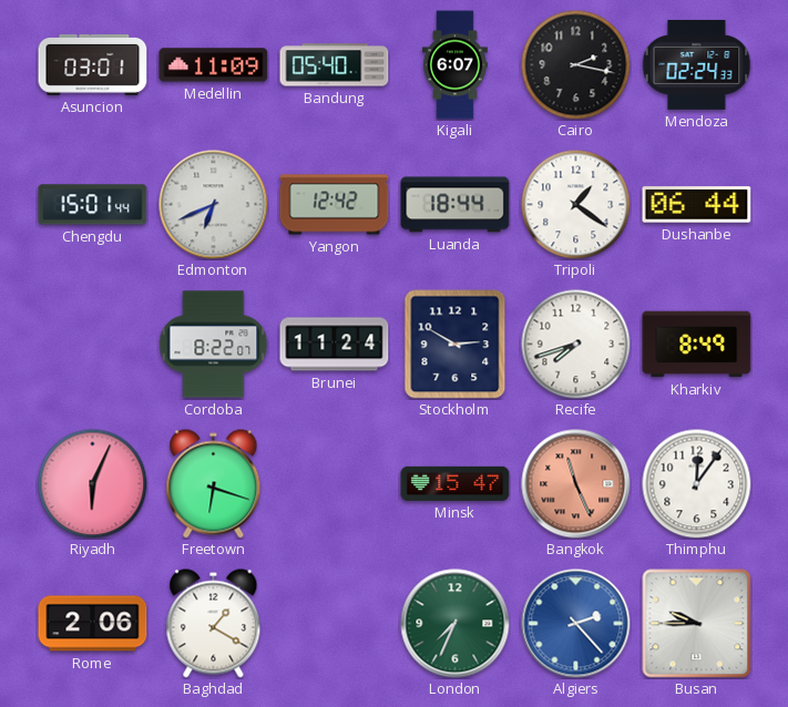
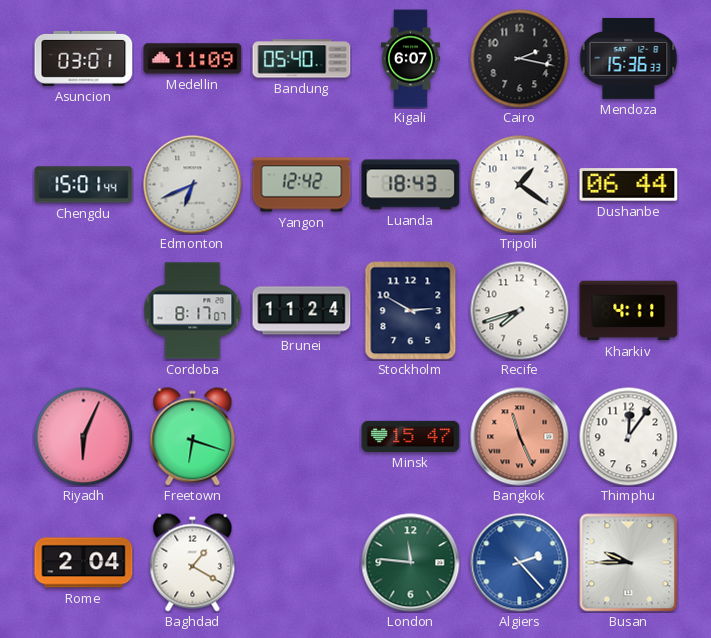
Mendoza: 02:24 -> 15:36 (628, 58)
Luanda: 18:44 -> 18:43 (411, 185)
Cordoba: 8:22 -> 8:17 (192, 311)
Kharkiv: 8:49 -> 4:11 (629, 311)
Rome: 2:06 -> 2:04 (84, 563)
London: 7:34 -> 11:46 (411, 563)
